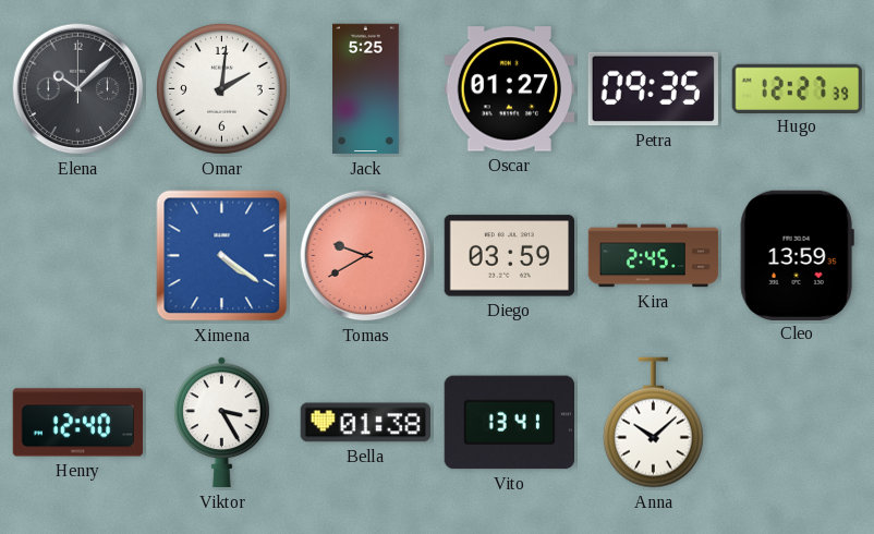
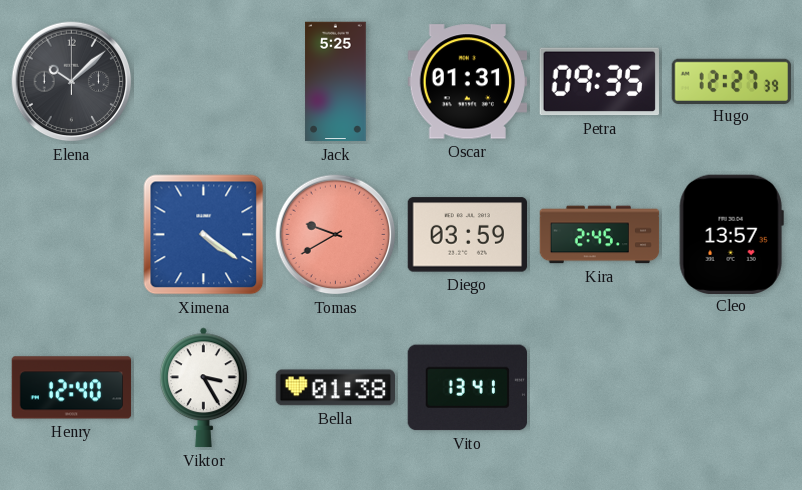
Omar: 2:01 -> none (222, 89)
Oscar: 01:27 -> 01:31 (467, 82)
Cleo: 13:59 -> 13:57 (731, 234)
Anna: 10:08 -> none (653, 423)
